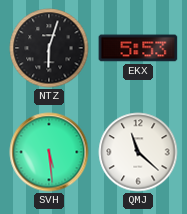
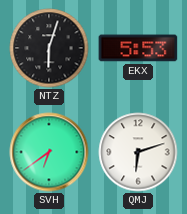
SVH: 5:29 -> 6:39 (49, 152)
QMJ: 11:22 -> 6:12 (138, 152)
